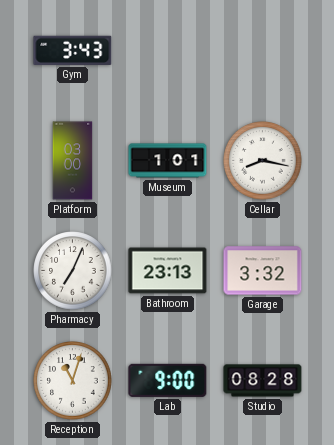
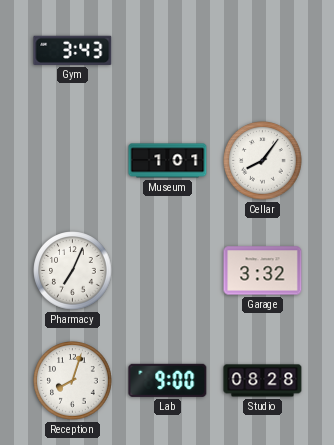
Platform: 03:00 -> none (73, 161)
Cellar: 8:17 -> 8:06 (263, 161)
Bathroom: 23:13 -> none (168, 271)
Reception: 11:03 -> 8:03 (73, 381)
